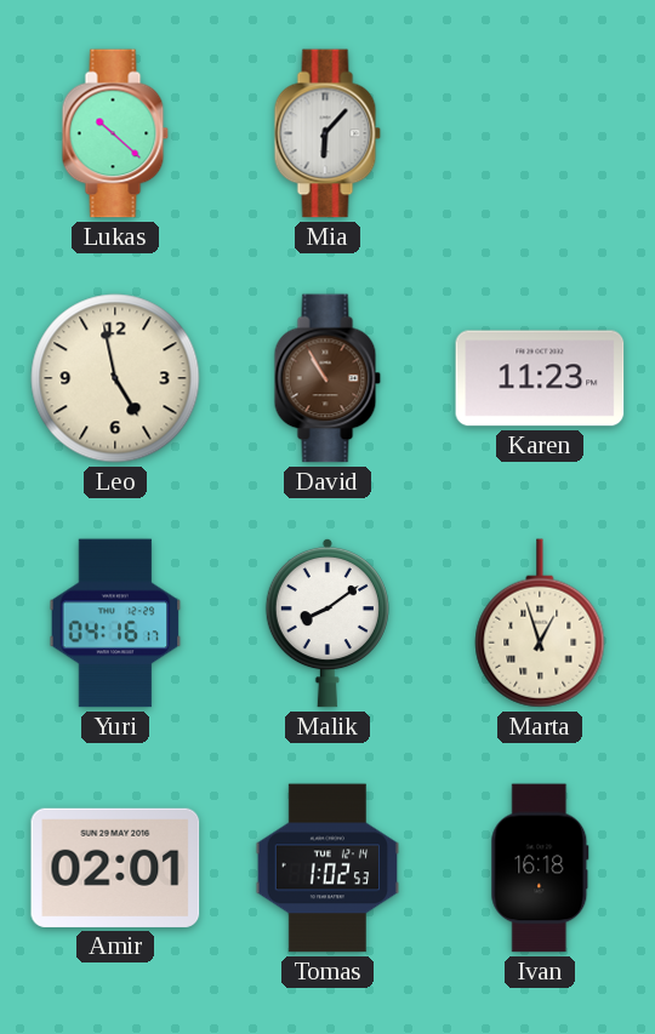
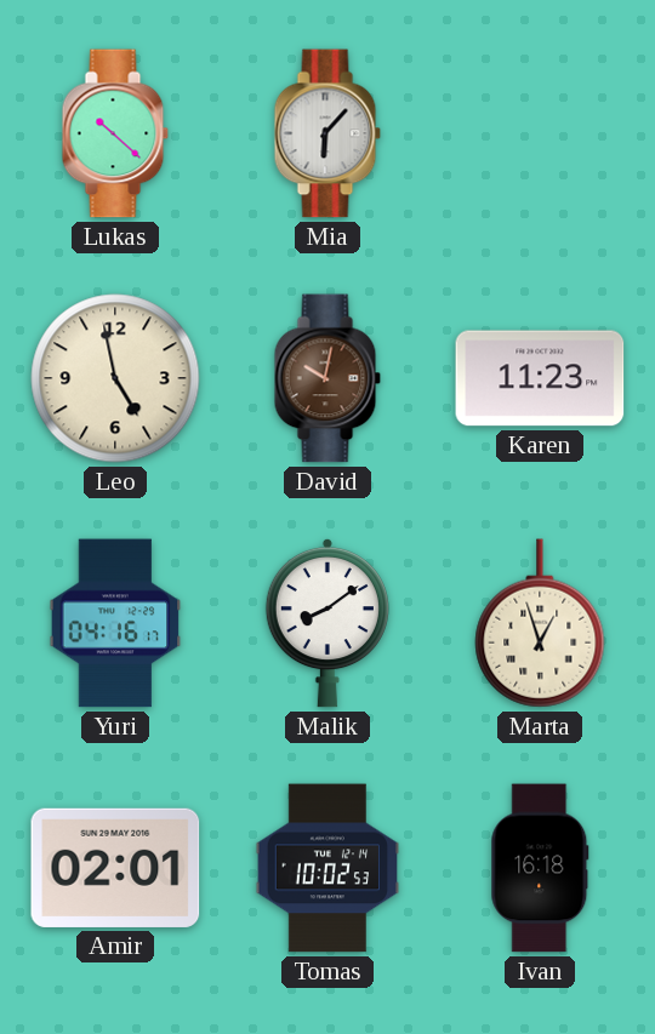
David: 10:55 -> 10:02 (327, 378)
Tomas: 1:02 -> 10:02 (327, 868)
